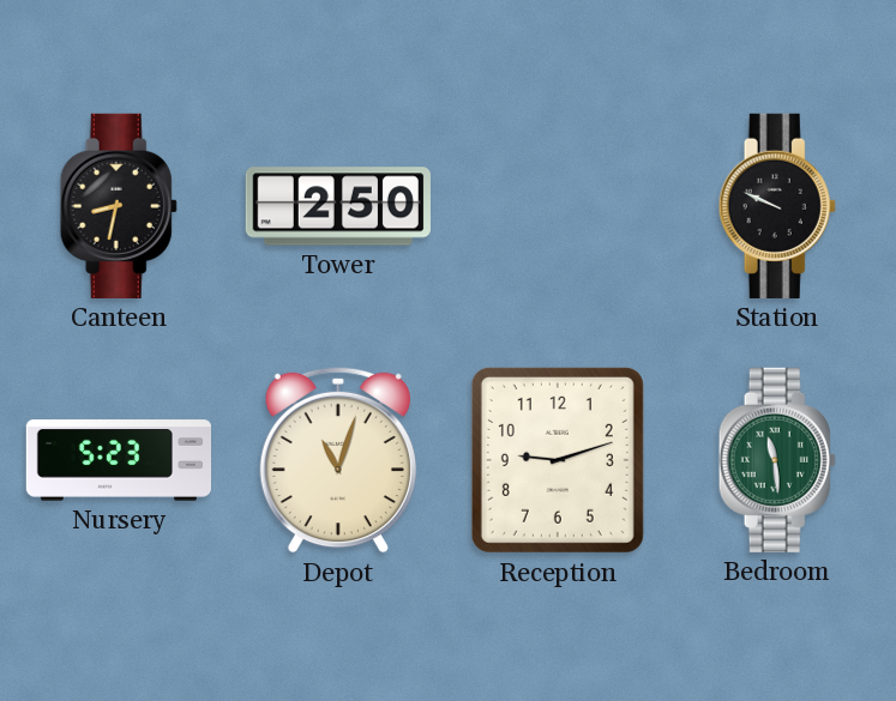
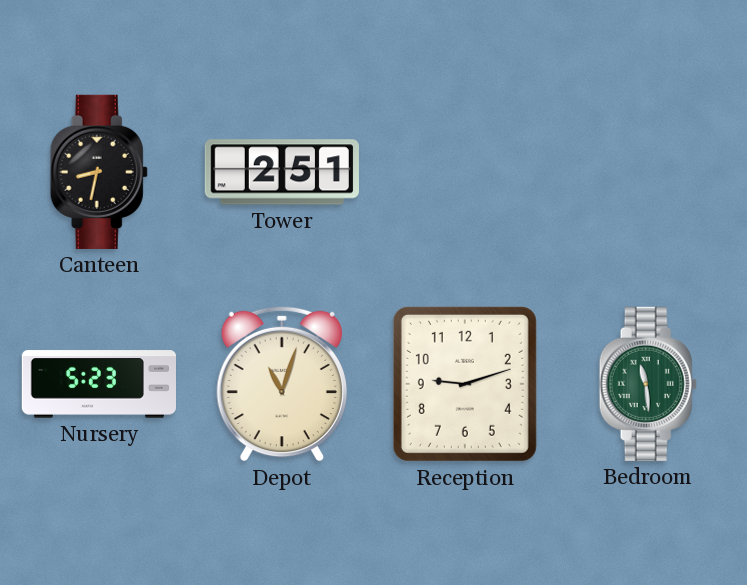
Tower: 2:50 -> 2:51 (282, 172)
Station: 9:49 -> none (777, 206)
